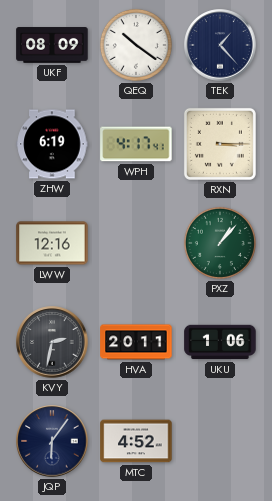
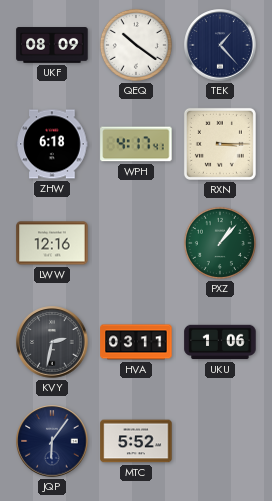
ZHW: 6:19 -> 6:18 (52, 144)
HVA: 20:11 -> 03:11 (136, 342)
MTC: 4:52 -> 5:52 (136, 441)
